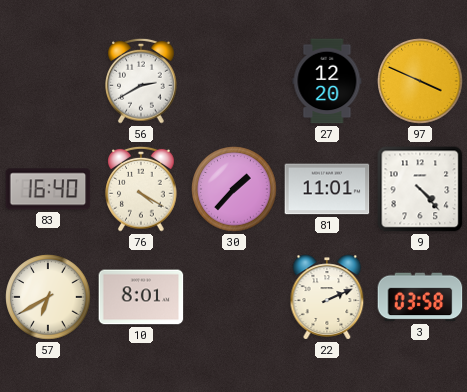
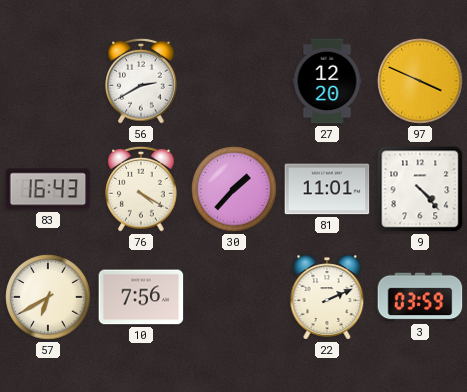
83: 16:40 -> 16:43 (48, 189)
10: 8:01 -> 7:56 (141, 297)
3: 03:58 -> 03:59 (420, 297)
